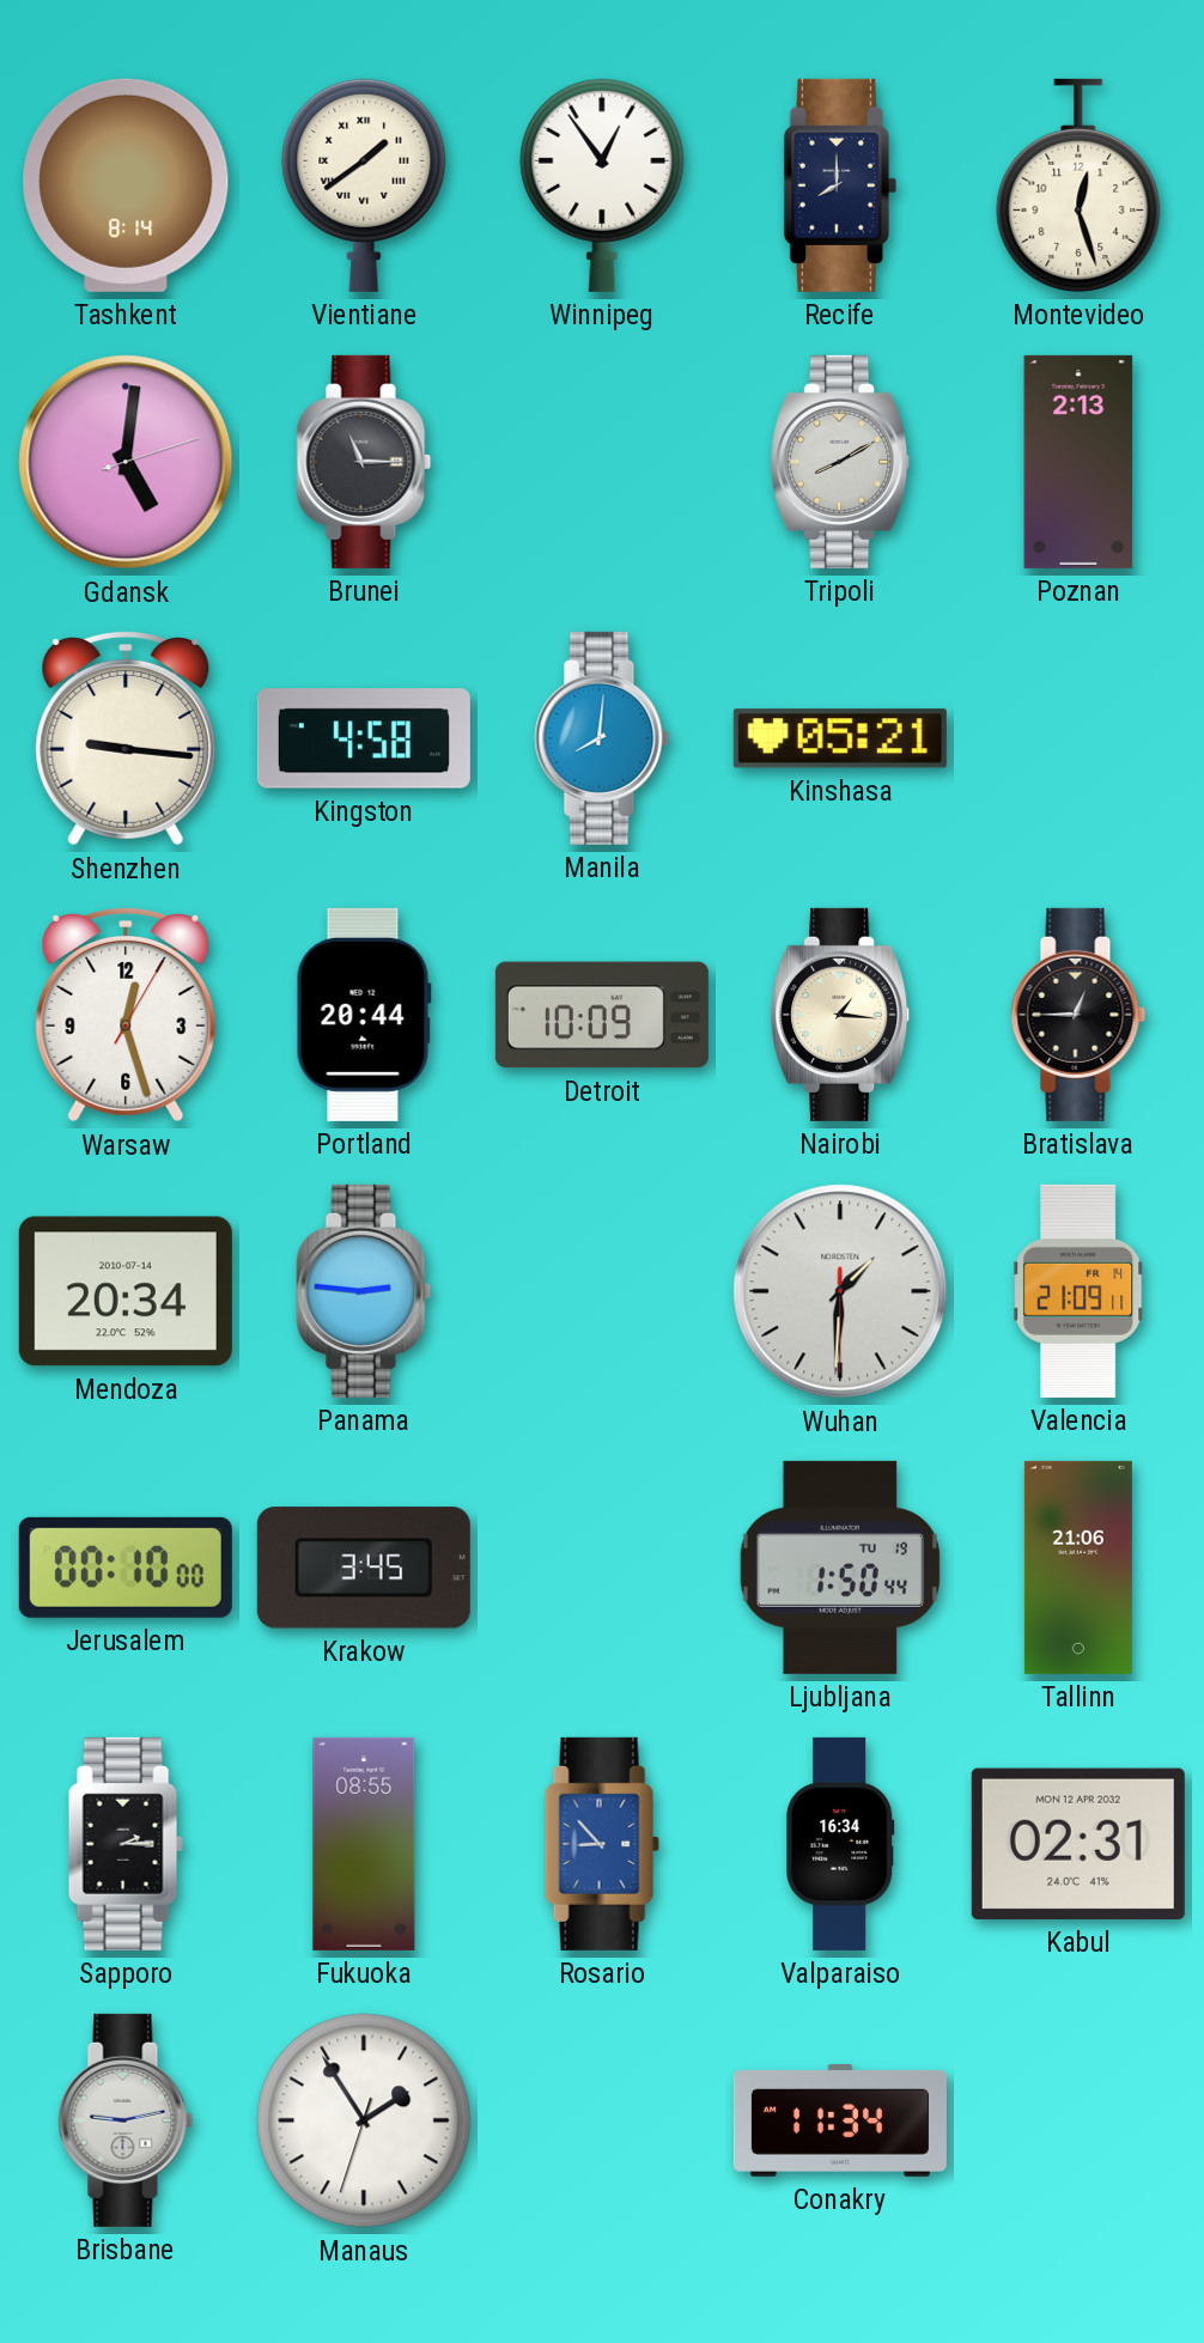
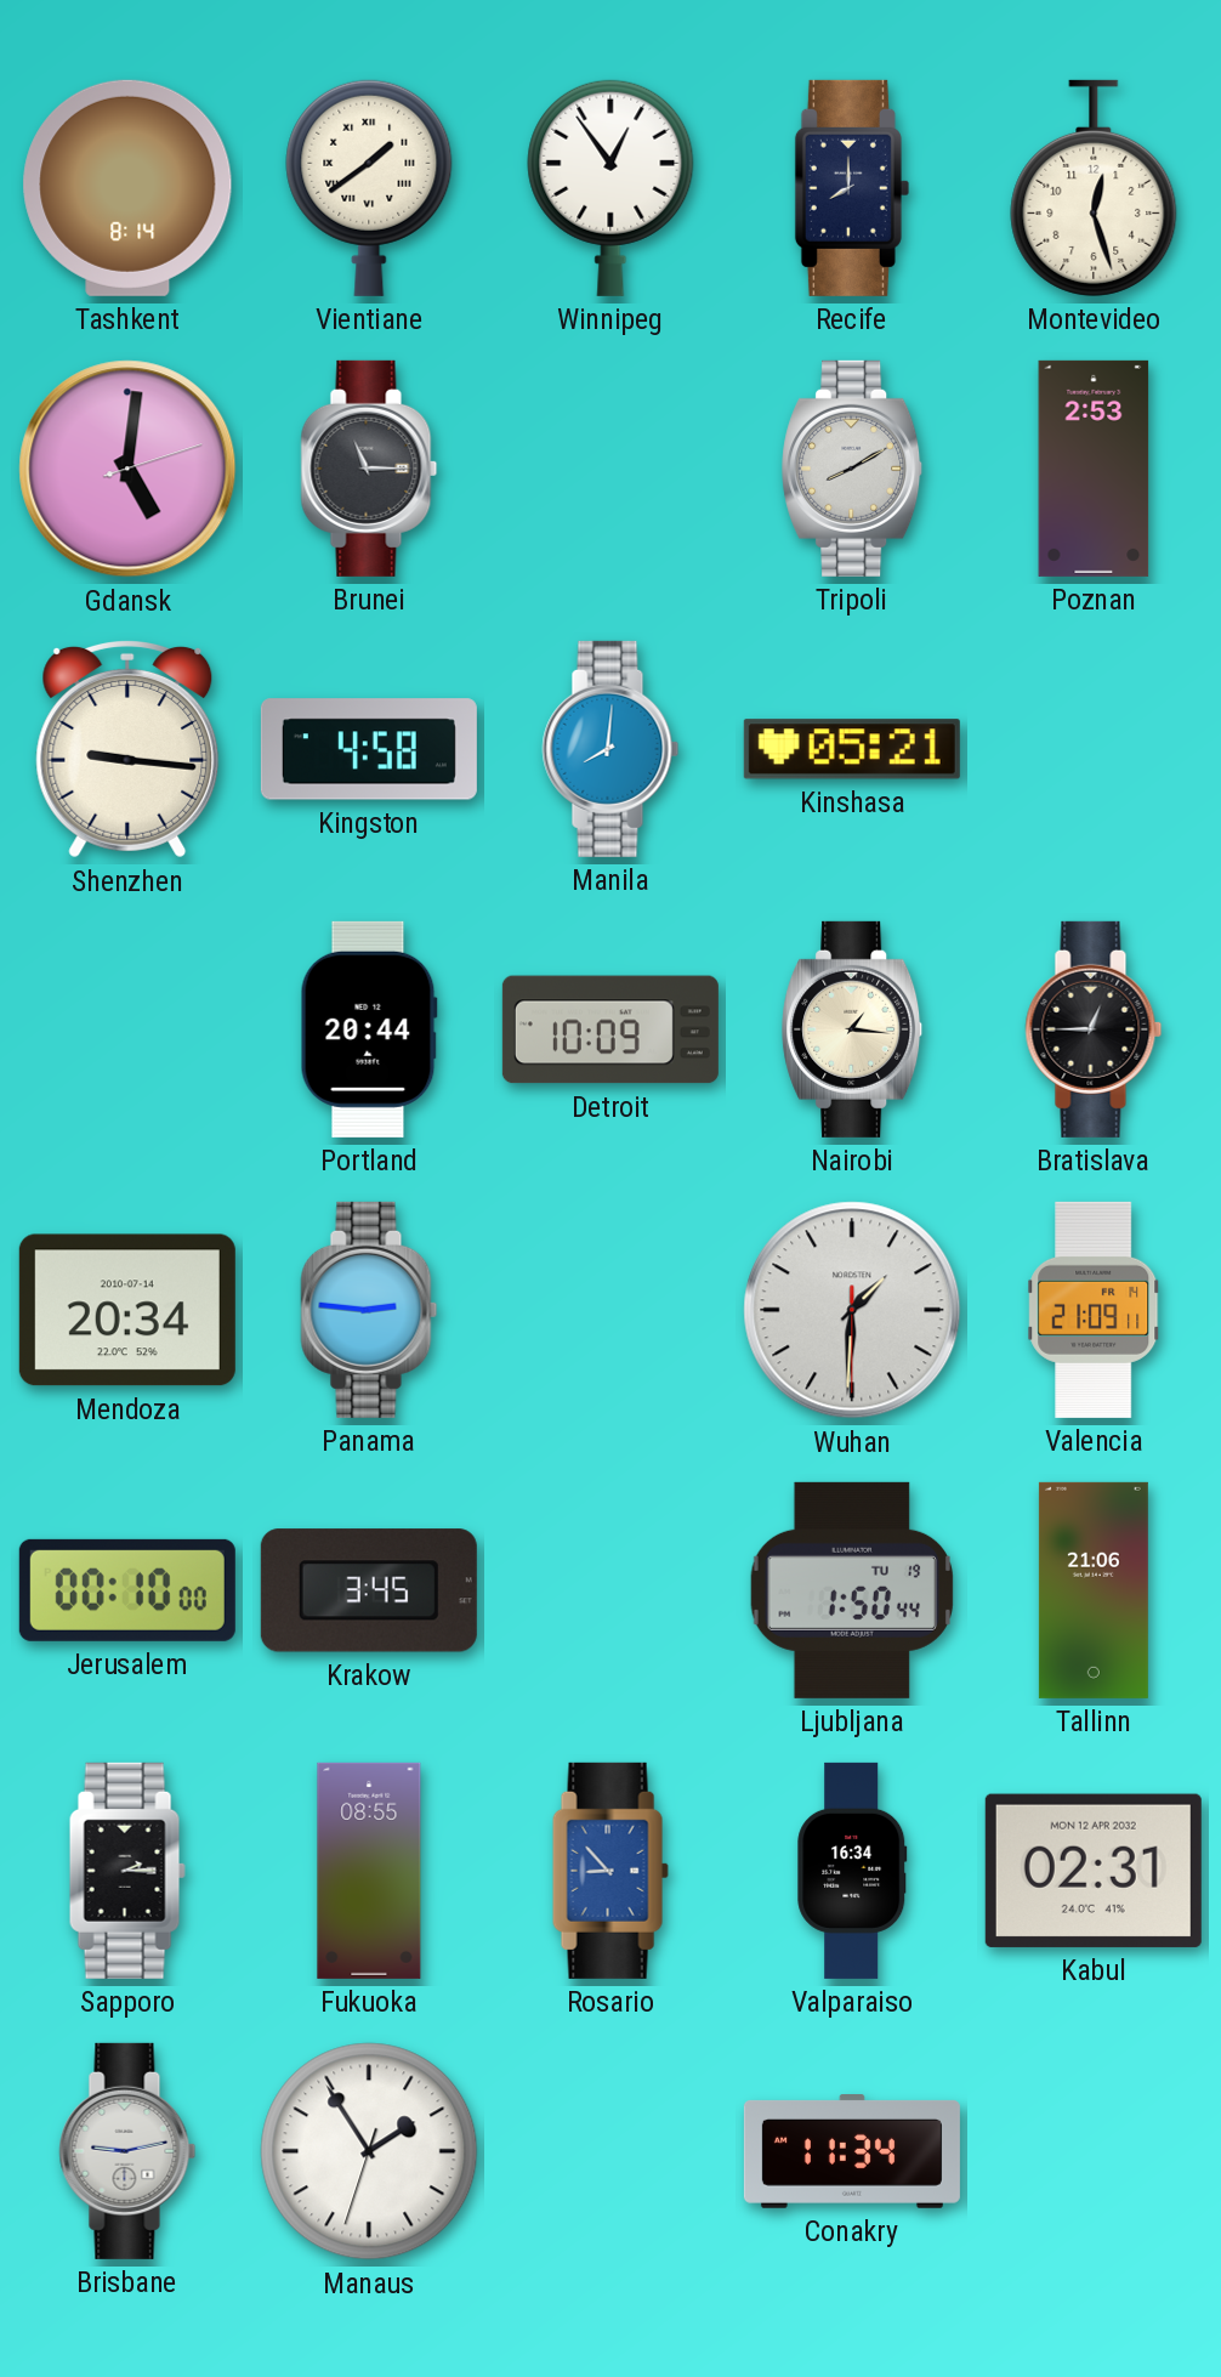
Poznan: 2:13 -> 2:53 (1094, 469)
Warsaw: 12:27 -> none (126, 1015)
